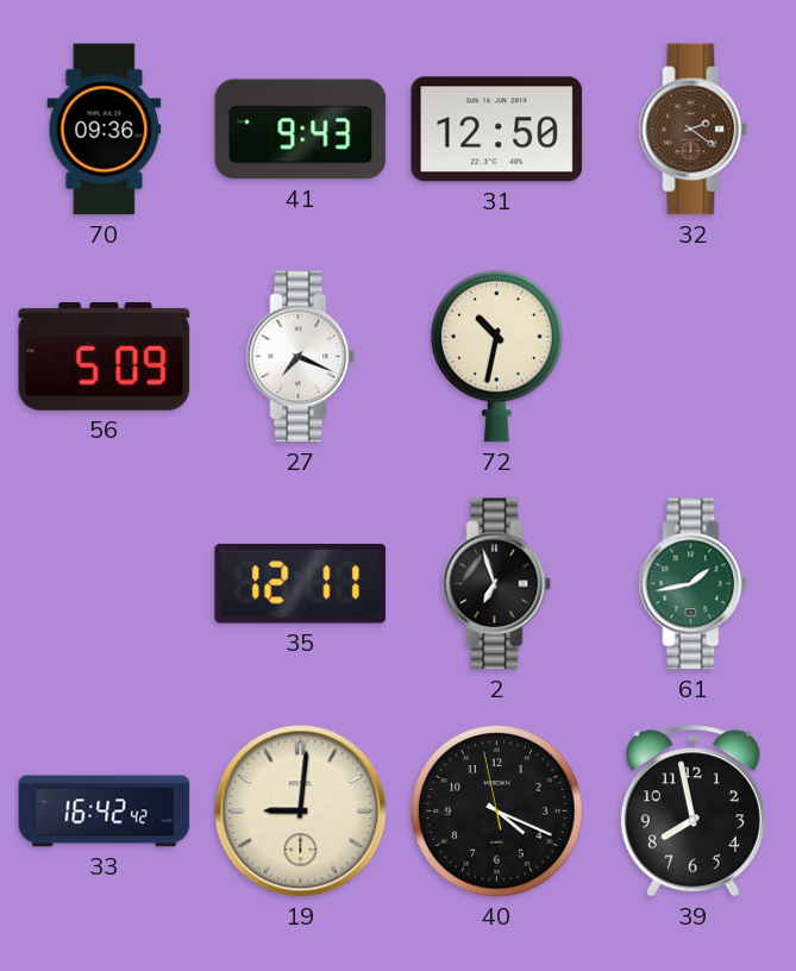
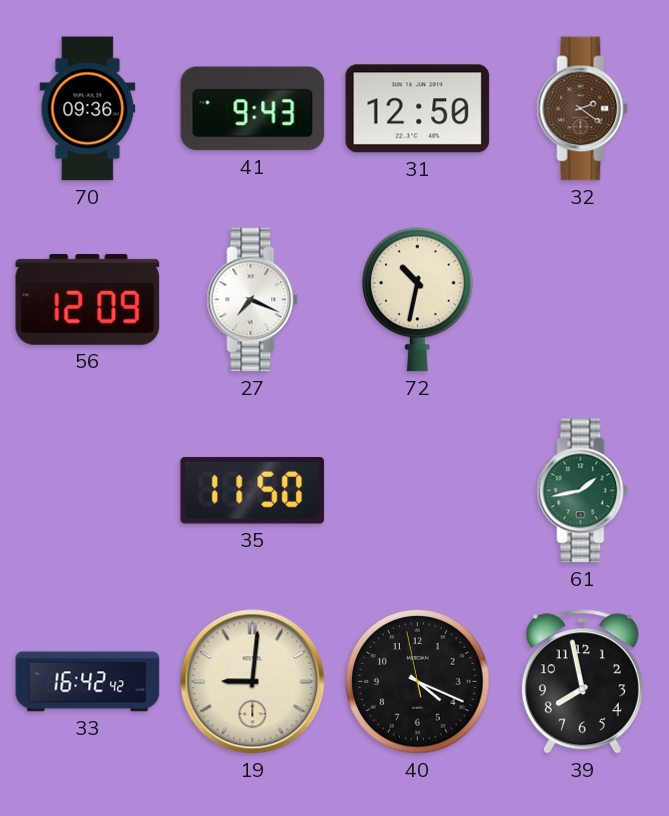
56: 5:09 -> 12:09 (88, 299)
35: 12:11 -> 11:50 (253, 490)
2: 6:57 -> none (497, 584)
